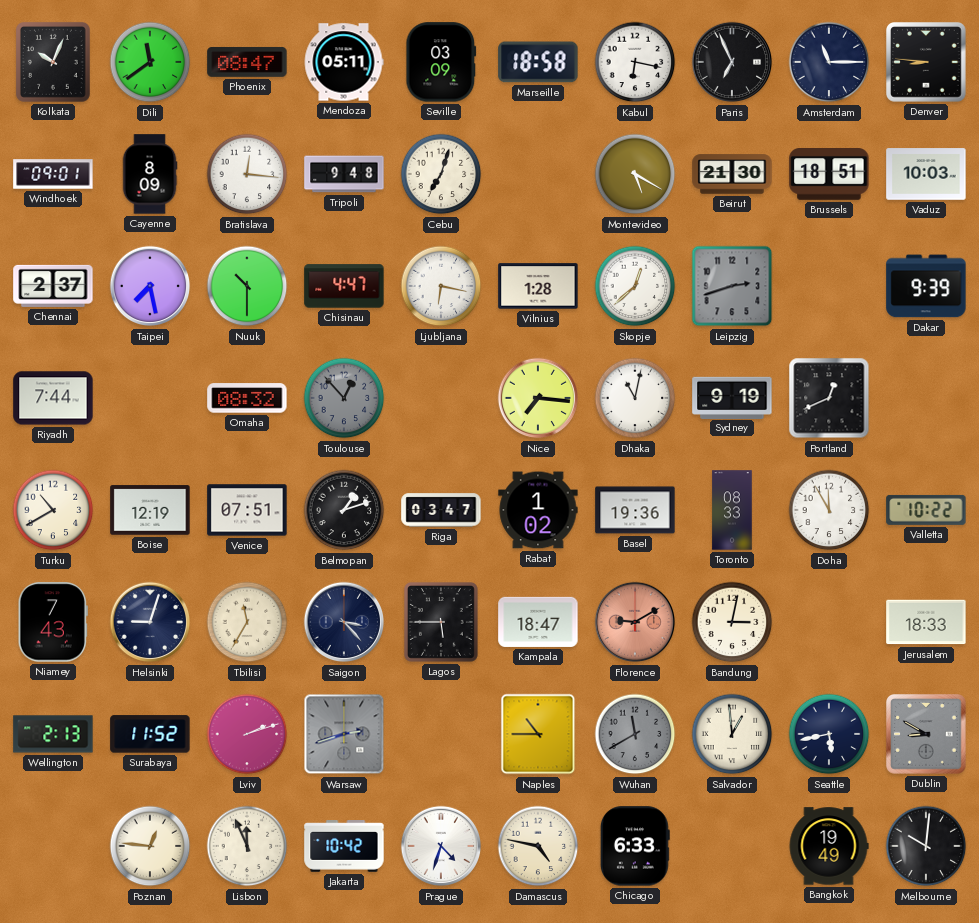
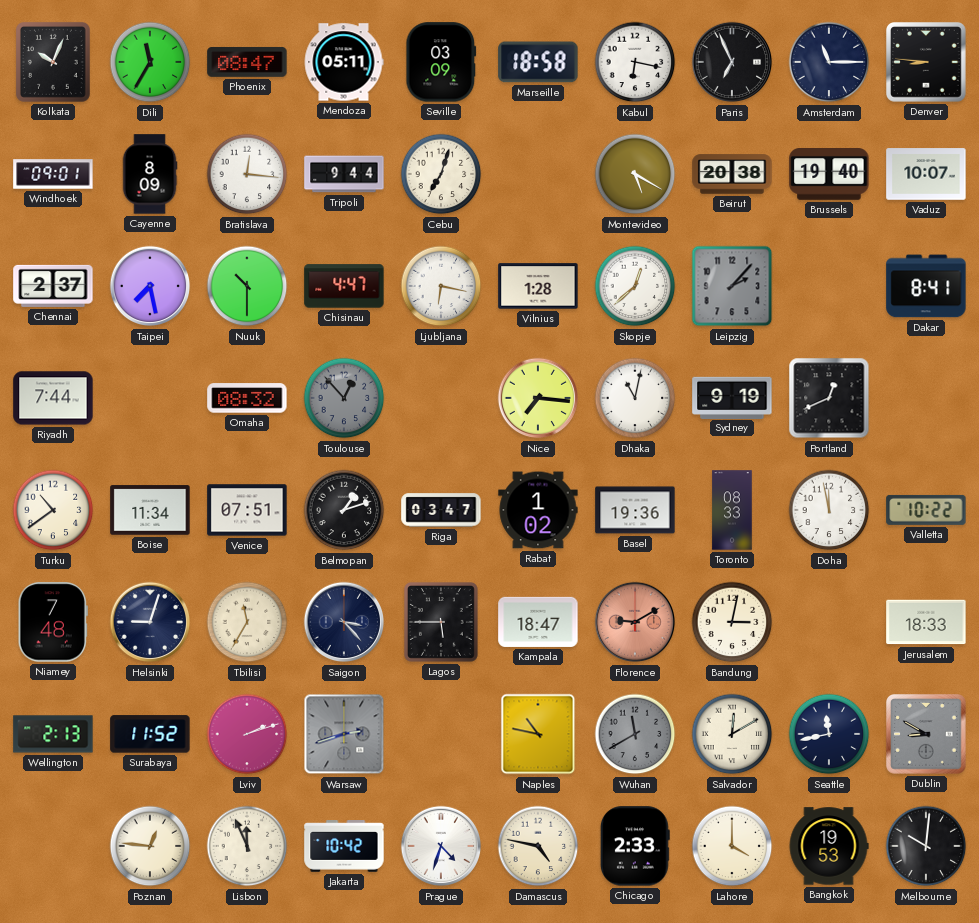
Dili: 11:39 -> 11:35 (150, 62)
Tripoli: 9:48 -> 9:44 (344, 174)
Beirut: 21:30 -> 20:38 (732, 174)
Brussels: 18:51 -> 19:40 (829, 175)
Vaduz: 10:03 -> 10:07 (926, 174)
Leipzig: 2:42 -> 2:07 (732, 286)
Dakar: 9:39 -> 8:41 (926, 286)
Turku: 10:40 -> 10:39 (53, 510)
Boise: 12:19 -> 11:34 (150, 510)
Doha: 11:55 -> 11:58 (829, 510)
Niamey: 7:43 -> 7:48 (53, 622)
Naples: 10:45 -> 10:47 (538, 734)
Salvador: 12:59 -> 12:10 (732, 734)
Seattle: 5:43 -> 11:43 (829, 734)
Chicago: 6:33 -> 2:33 (635, 846)
Lahore: none -> 4:00 (732, 846)
Bangkok: 19:49 -> 19:53 (829, 846)
